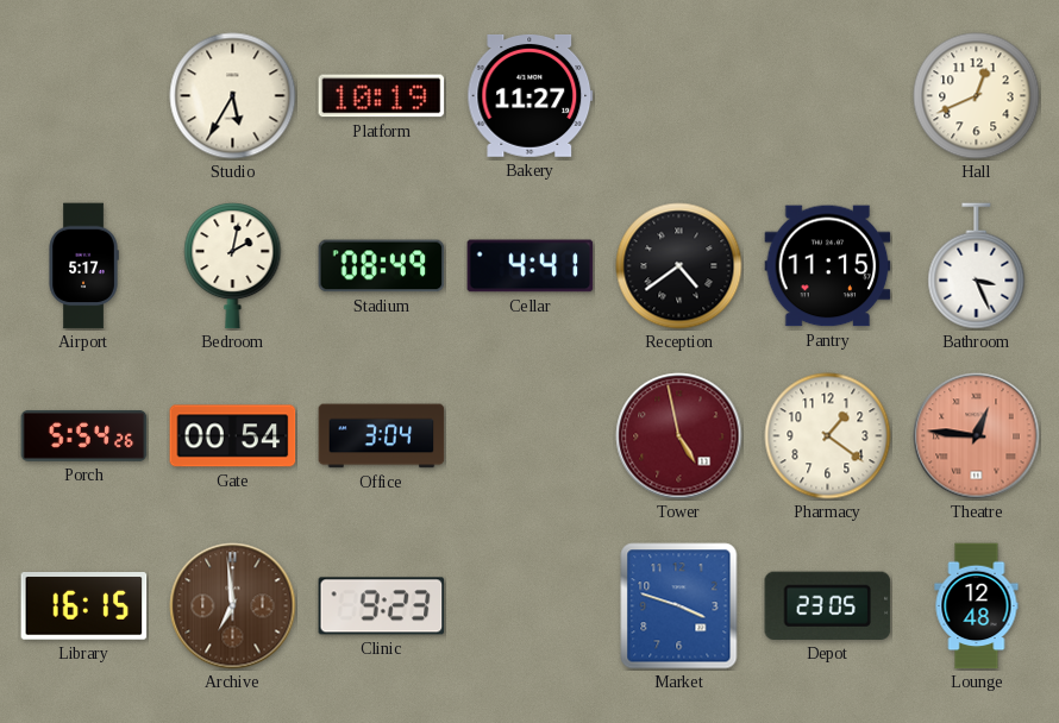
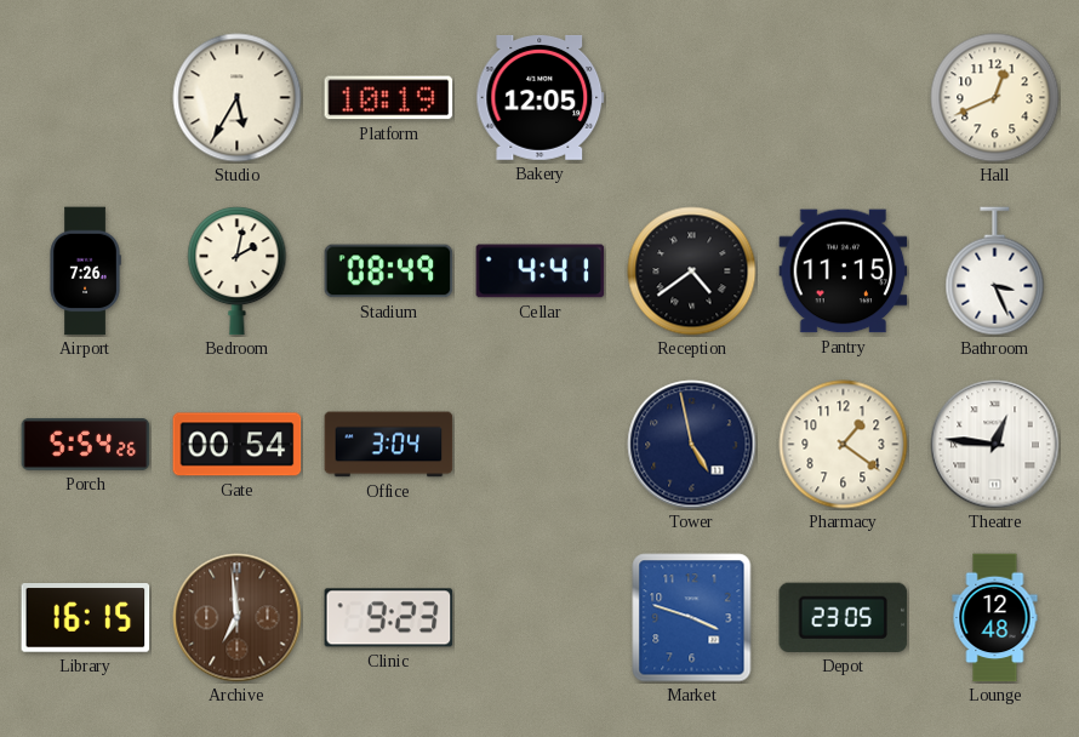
Bakery: 11:27 -> 12:05 (541, 97)
Airport: 5:17 -> 7:26 (85, 272)
Tower dial: burgundy -> navy (692, 445)
Theatre dial: salmon -> white (995, 445)
